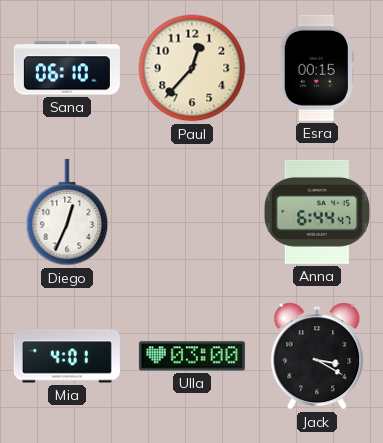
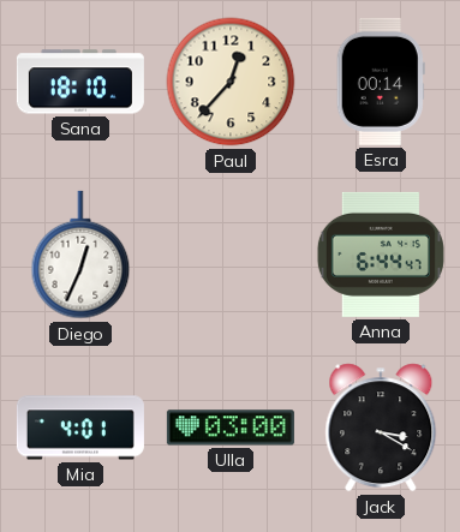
Sana: 06:10 -> 18:10 (80, 82)
Esra: 00:15 -> 00:14 (381, 82)
